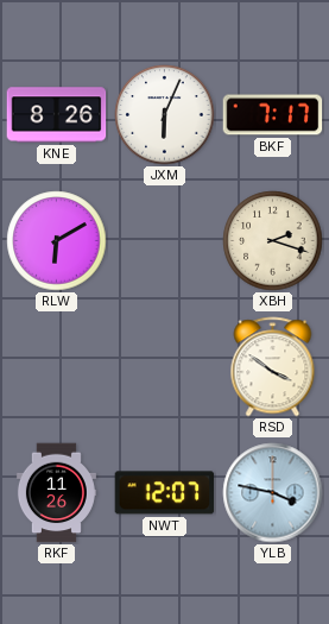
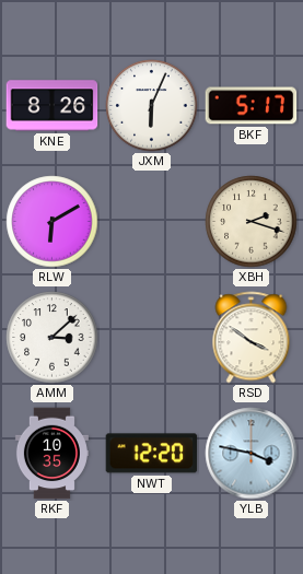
BKF: 7:17 -> 5:17 (252, 106)
AMM: none -> 3:08 (53, 338)
RKF: 11:26 -> 10:35 (51, 454)
NWT: 12:07 -> 12:20 (152, 454)
